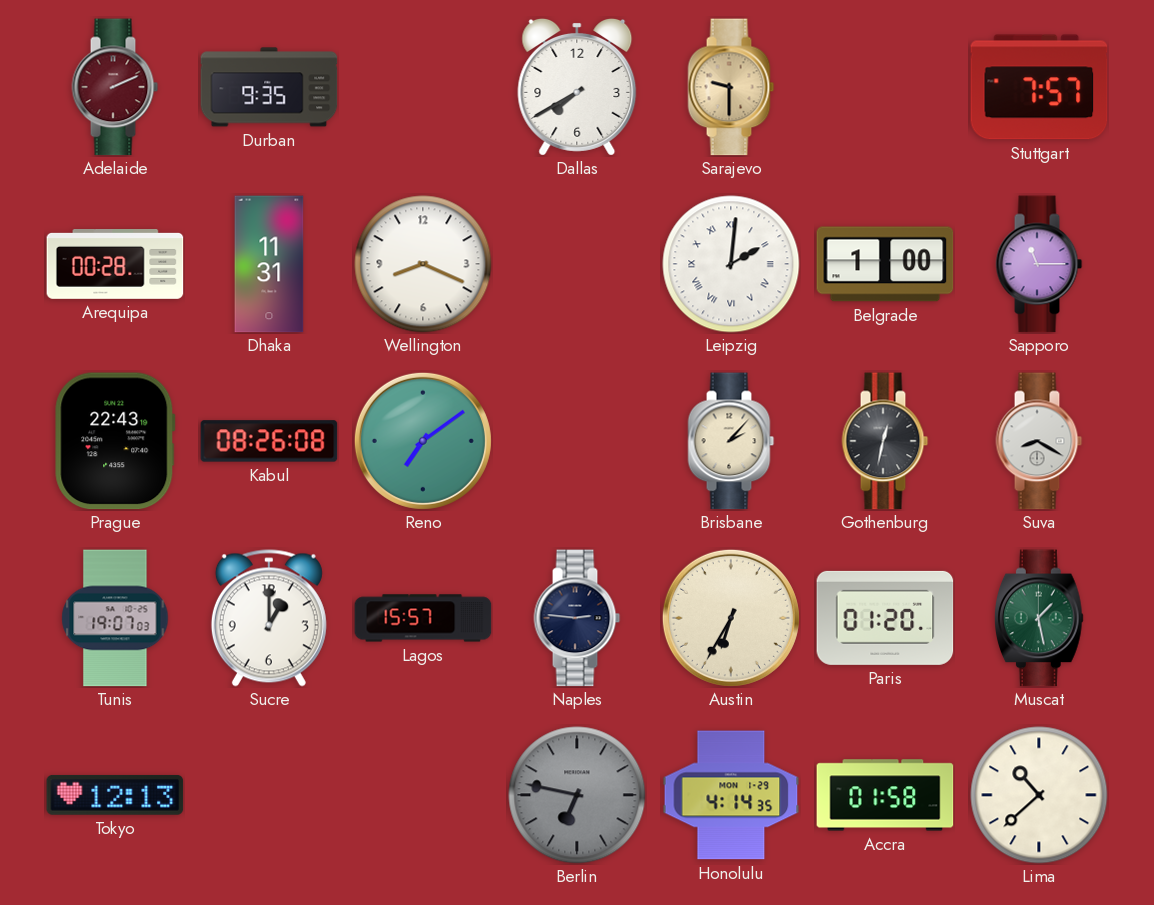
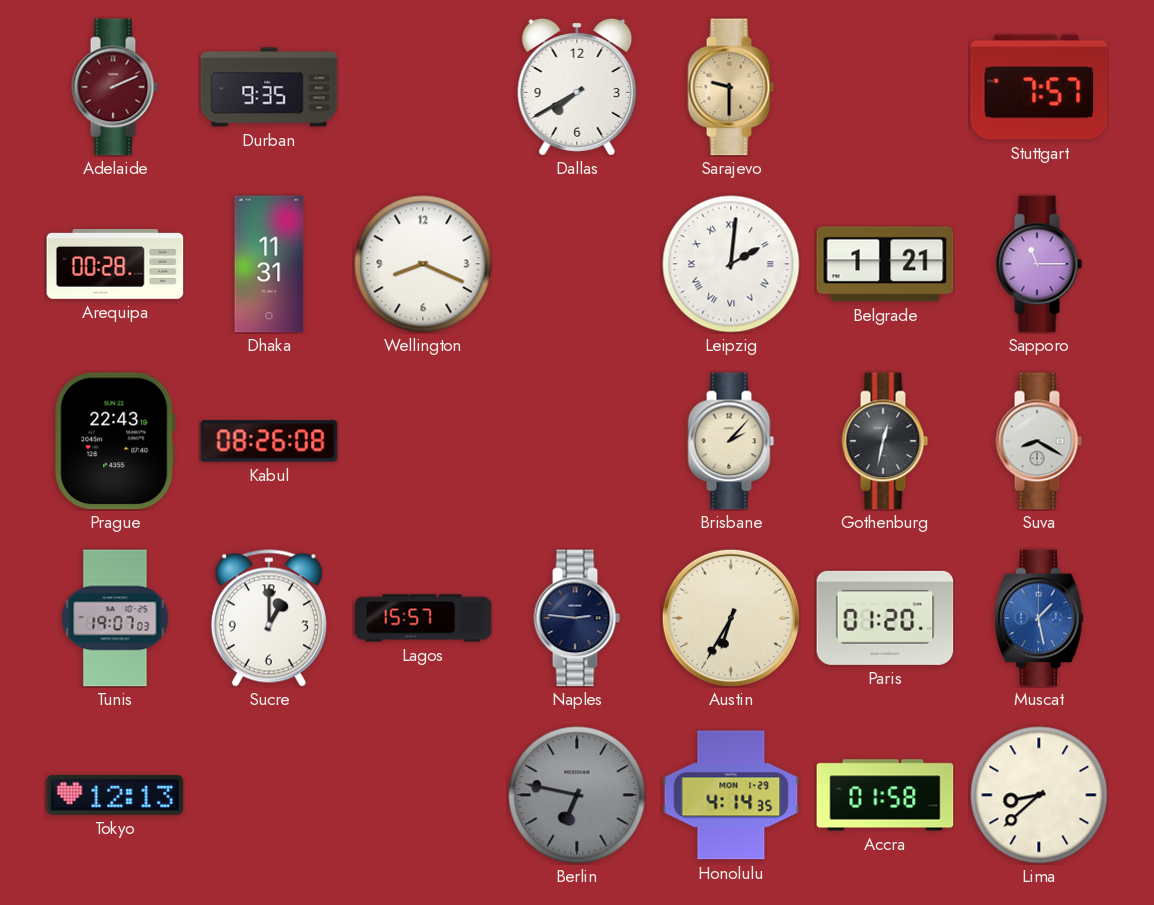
Belgrade: 1:00 -> 1:21 (885, 264)
Reno: 7:09 -> none (423, 441)
Muscat dial: green -> blue (1040, 618)
Lima: 10:38 -> 8:38 (1039, 795)
